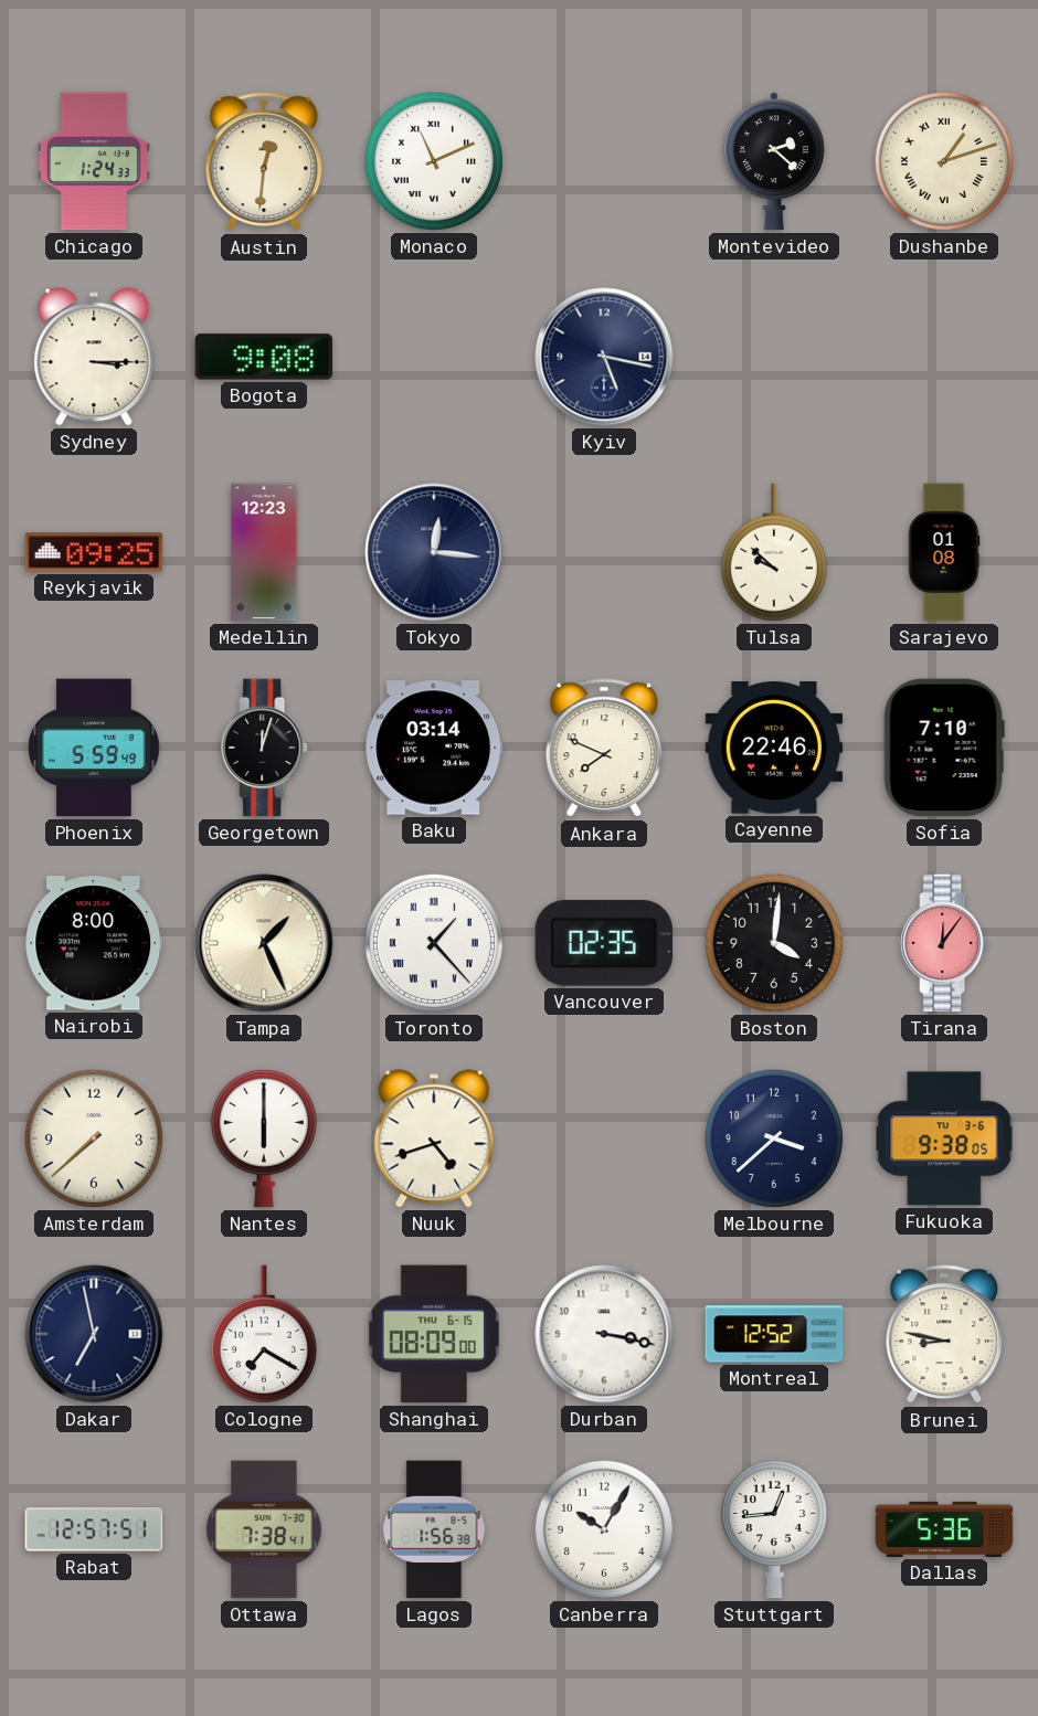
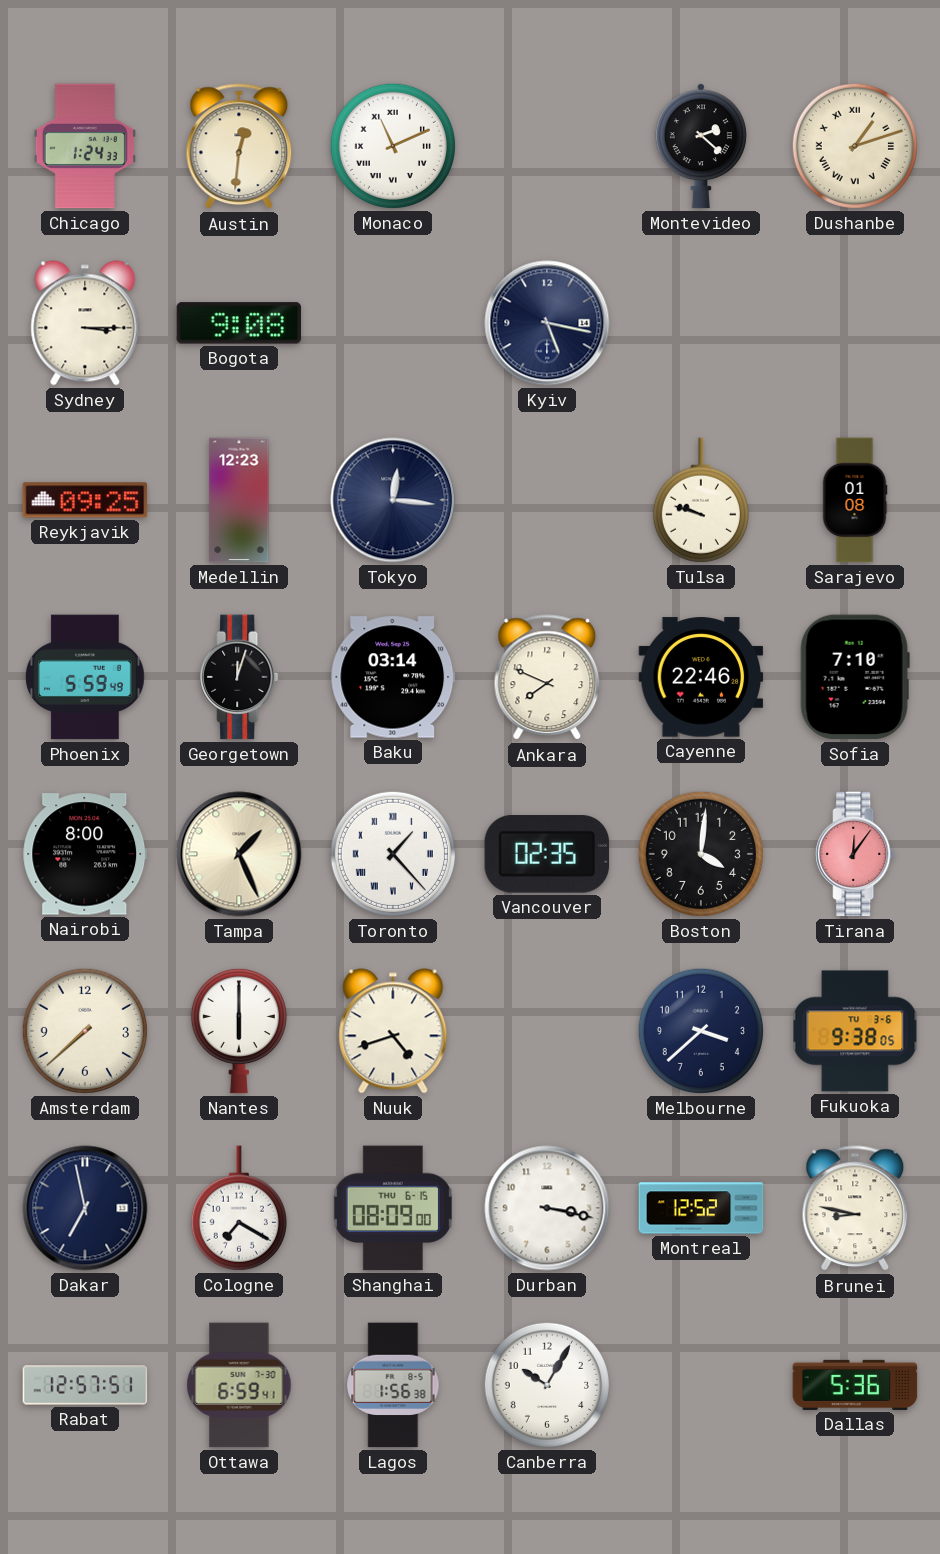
Tulsa: 9:52 -> 9:48 (701, 500)
Ottawa: 7:38 -> 6:59 (239, 1385)
Stuttgart: 12:44 -> none (774, 1529)
